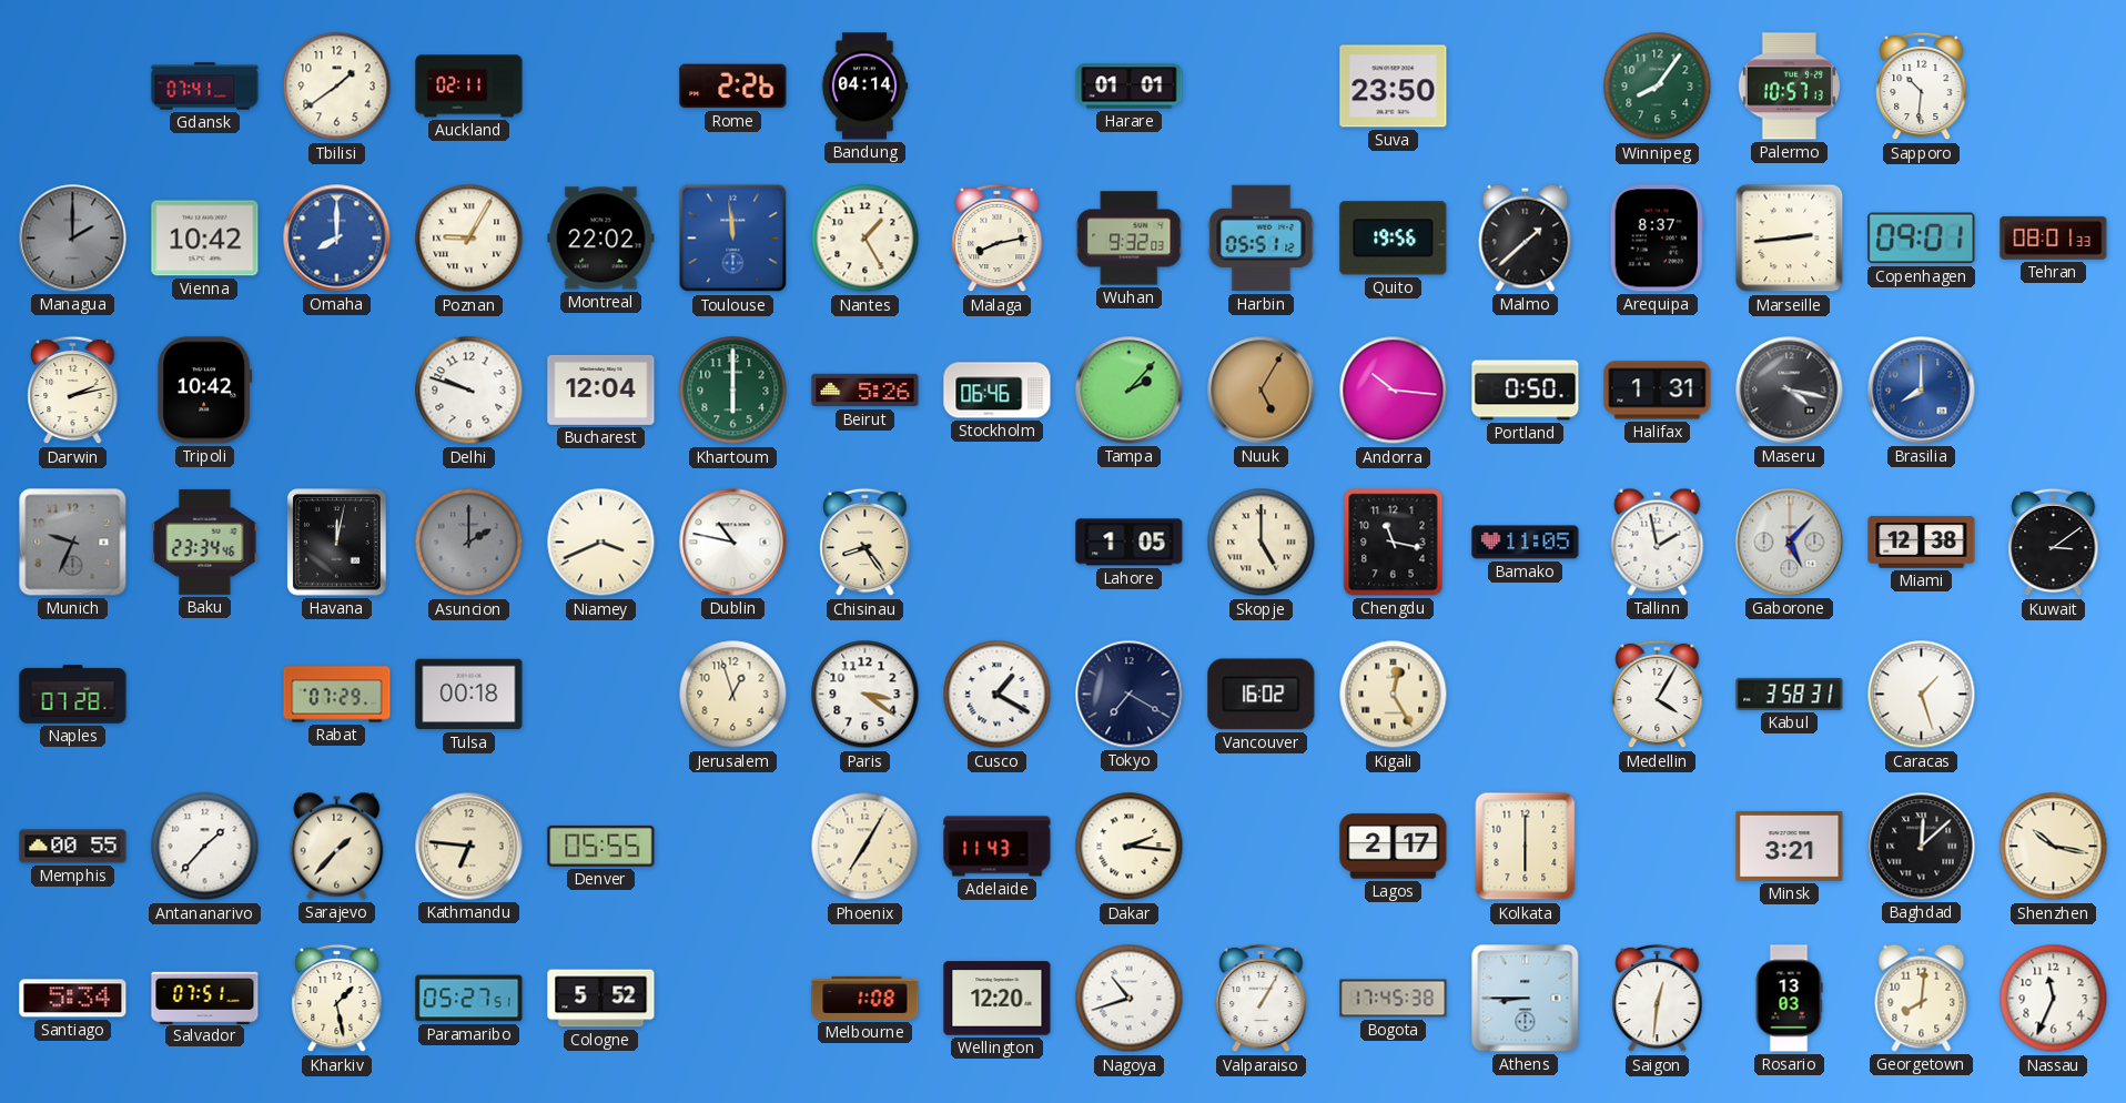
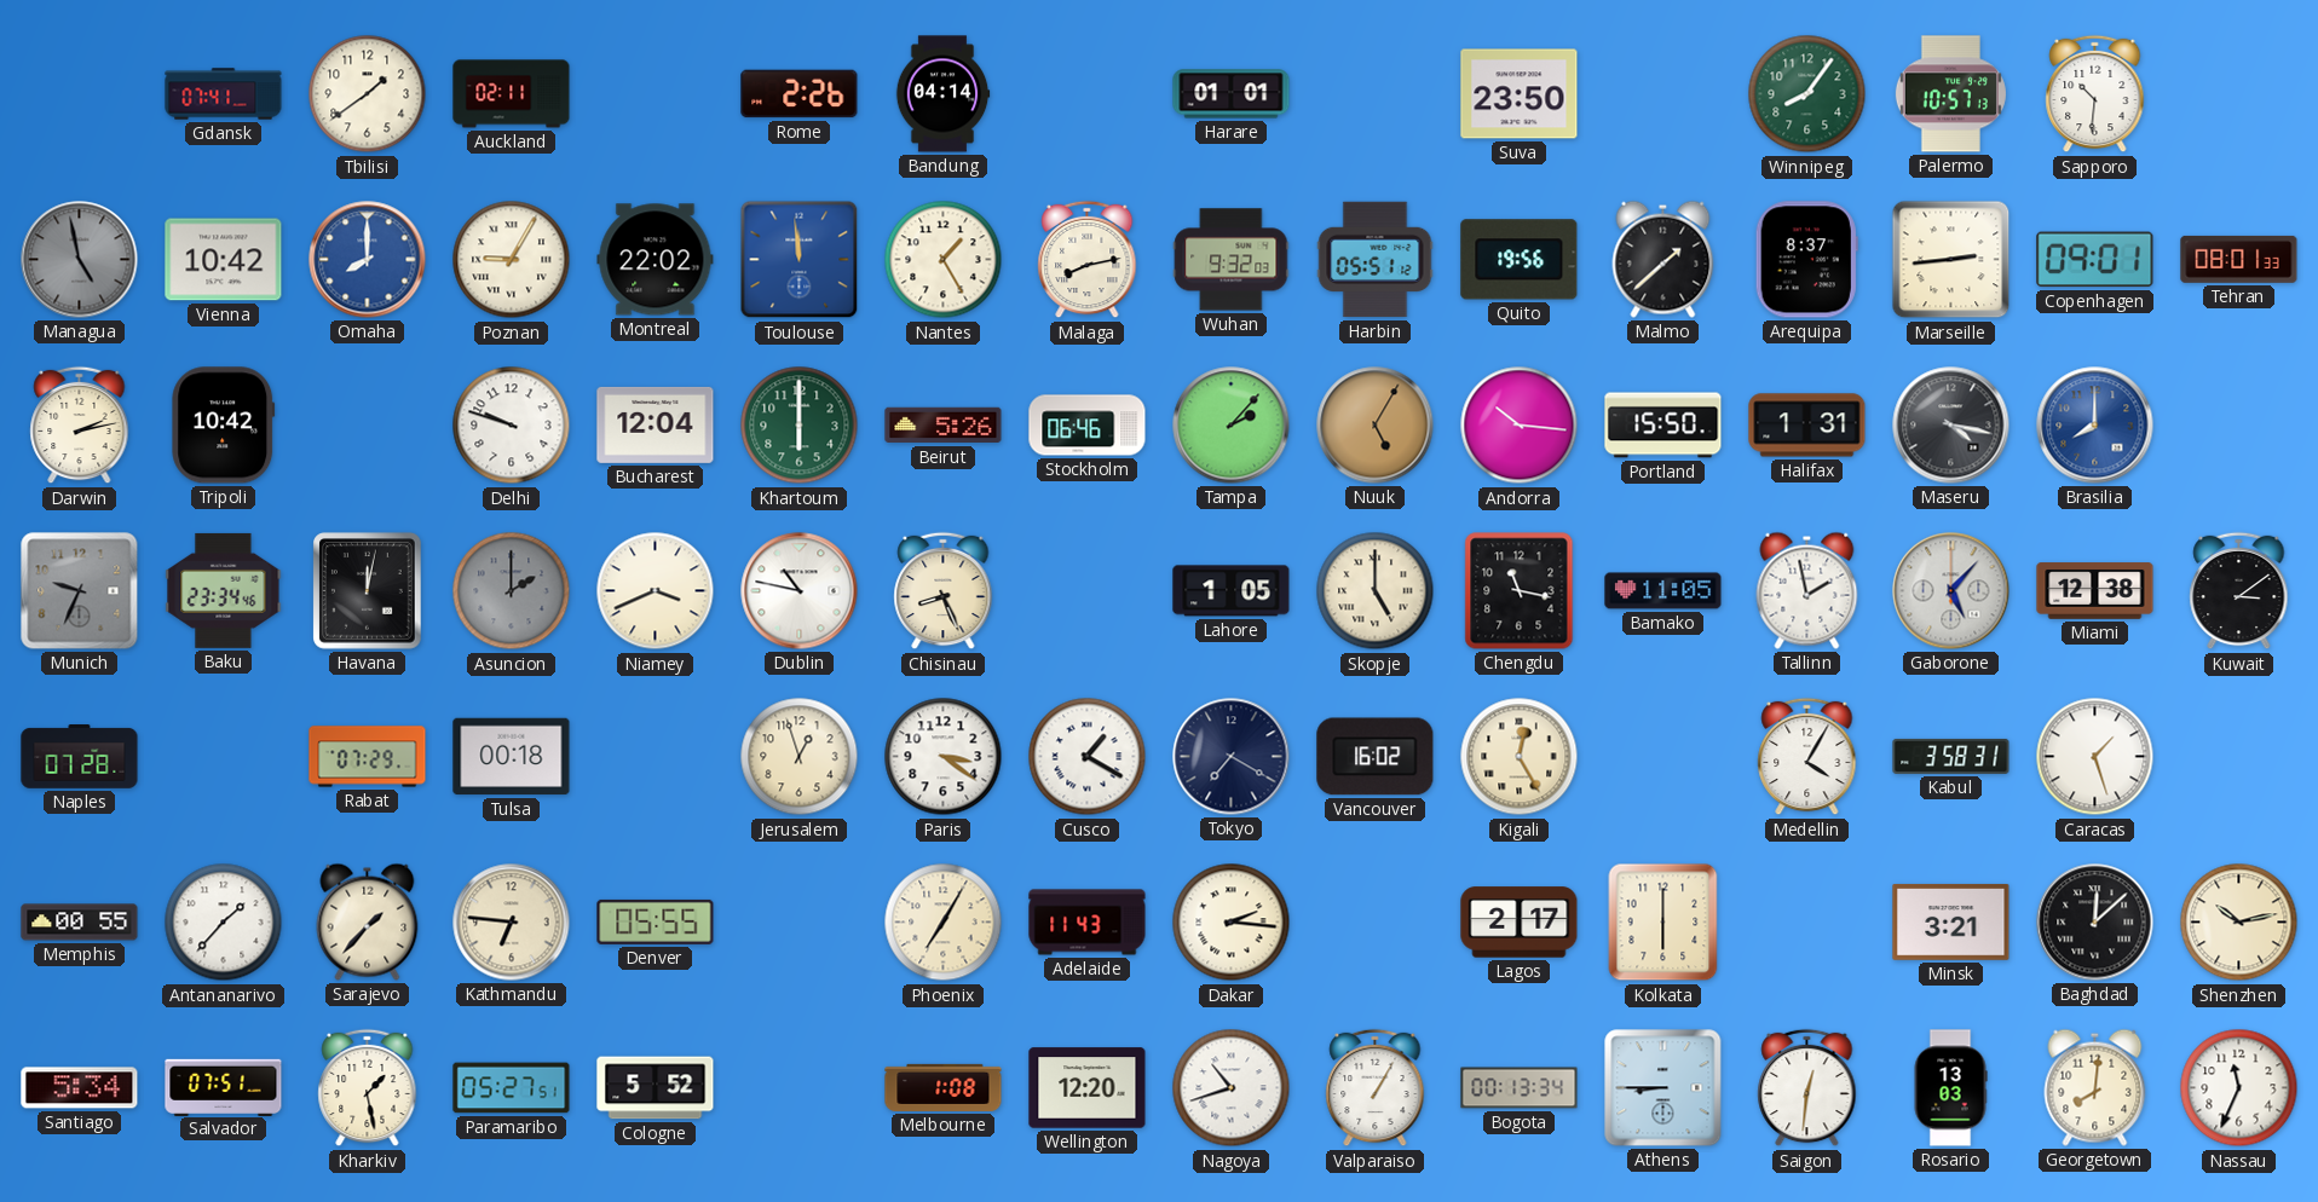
Managua: 2:00 -> 4:58 (80, 260)
Portland: 0:50 -> 15:50 (1663, 426)
Chisinau: 8:24 -> 8:26 (944, 591)
Shenzhen: 10:17 -> 10:13 (2239, 923)
Bogota: 17:45 -> 00:13 (1520, 1088)
